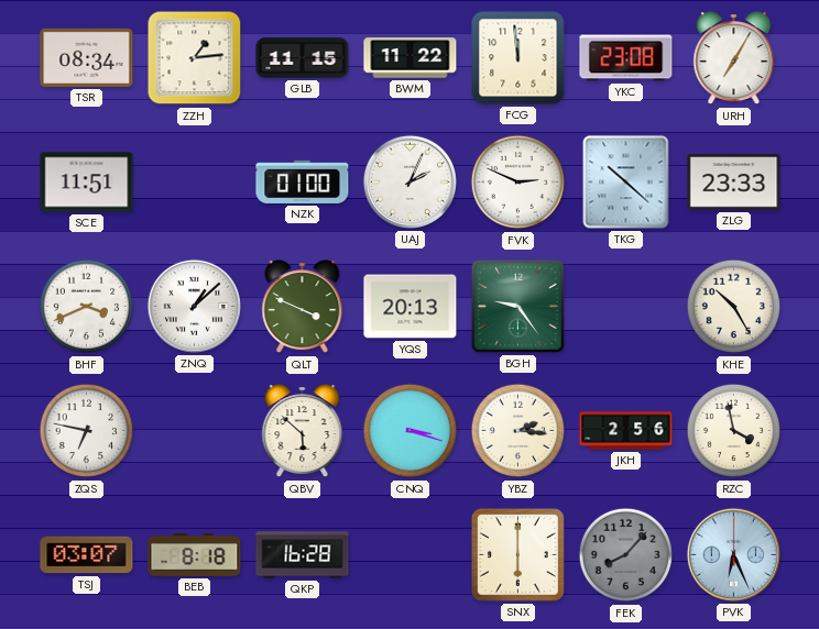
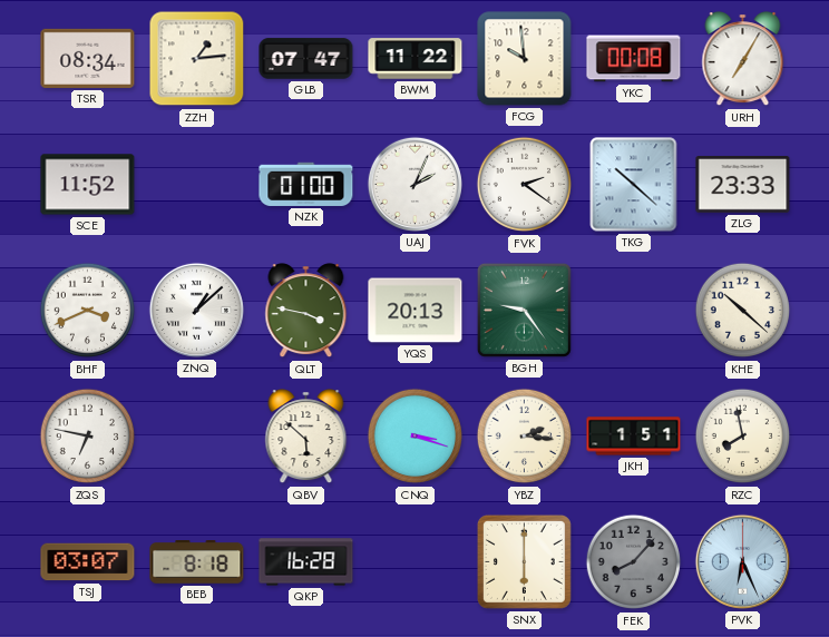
GLB: 11:15 -> 07:47 (306, 59)
FCG: 11:59 -> 9:59 (525, 59)
YKC: 23:08 -> 00:08 (634, 59)
SCE: 11:51 -> 11:52 (88, 185)
FVK: 2:49 -> 2:21 (525, 185)
QLT: 3:49 -> 3:47 (306, 311)
KHE: 10:25 -> 10:22 (743, 311)
JKH: 2:56 -> 1:51 (634, 437)
RZC: 3:58 -> 7:58 (743, 437)
